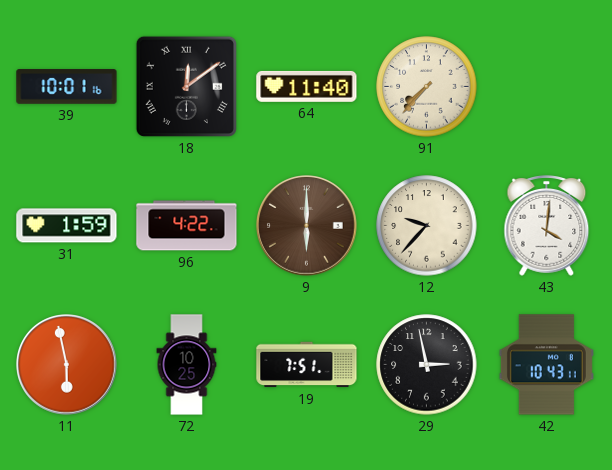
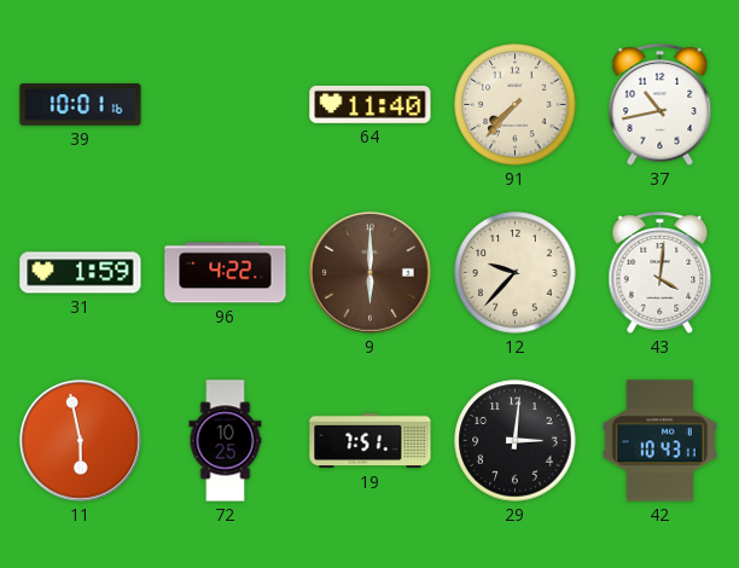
18: 12:09 -> none (186, 86)
37: none -> 10:43 (661, 105)
29: 2:58 -> 3:01 (516, 441)
